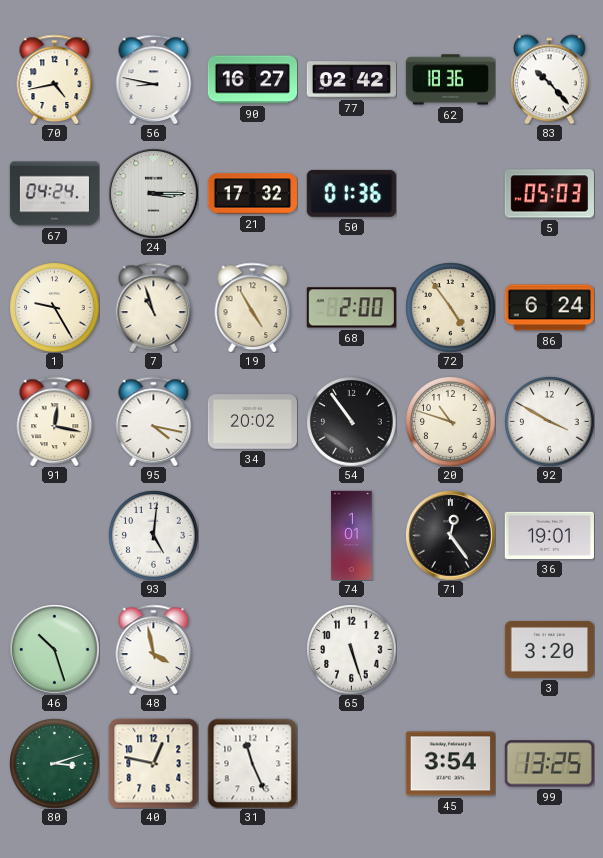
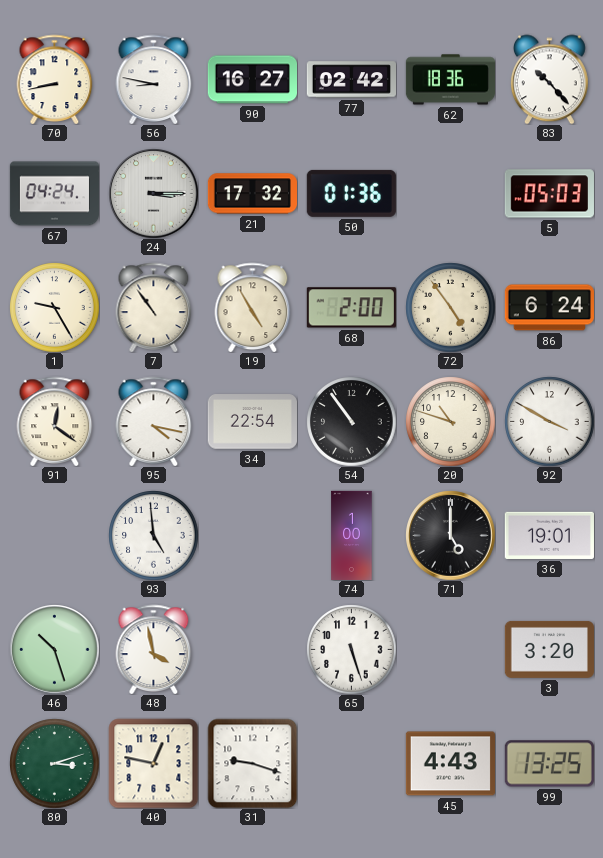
70: 4:43 -> 8:43 (55, 79)
7: 10:57 -> 10:54 (154, 307)
91: 12:17 -> 12:21 (55, 421)
34: 20:02 -> 22:54 (252, 422)
93: 5:01 -> 4:59 (153, 535)
74: 1:01 -> 1:00 (352, 535)
71: 12:24 -> 5:00 (450, 535)
31: 11:26 -> 9:18 (252, 763)
45: 3:54 -> 4:43 (450, 764)
